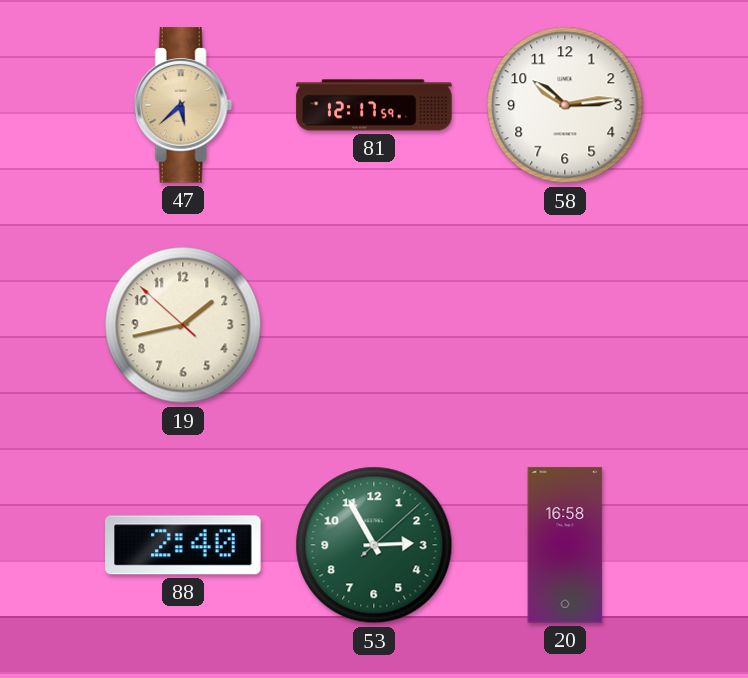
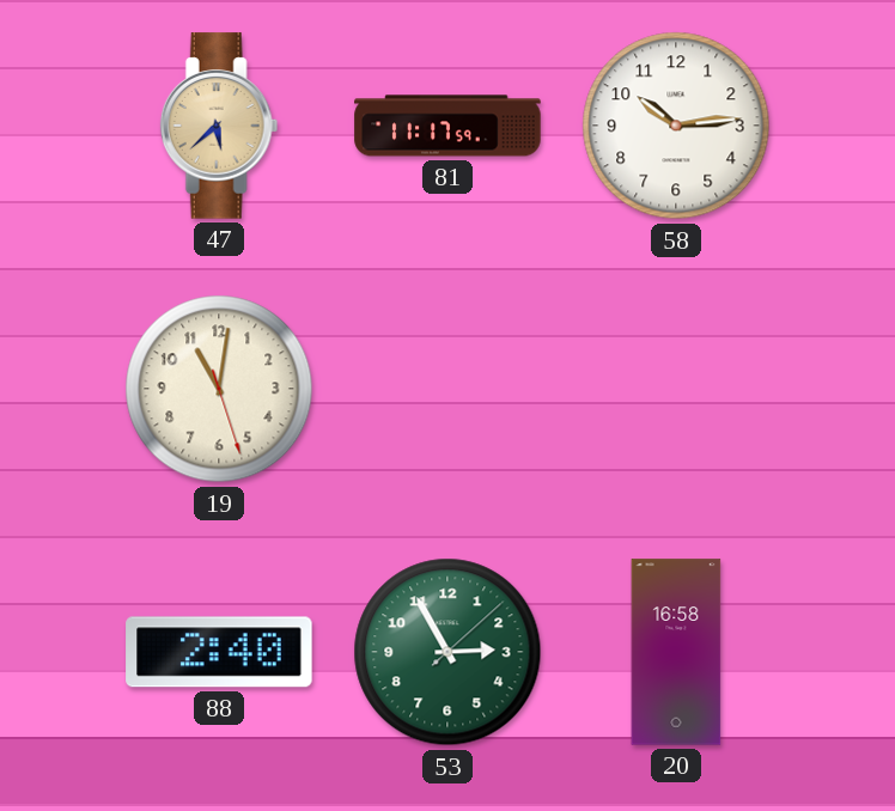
81: 12:17 -> 11:17 (447, 126)
19: 1:42 -> 11:01 (219, 389)
